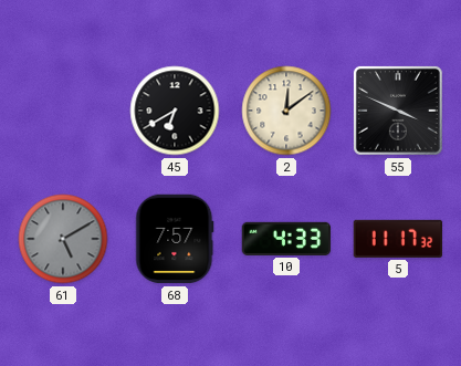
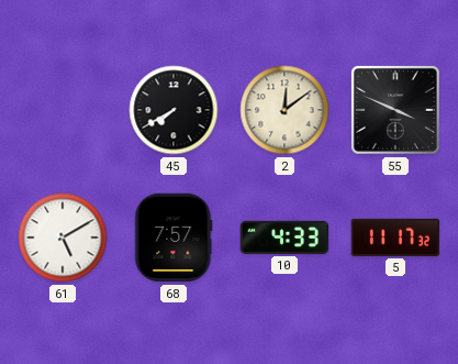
45: 6:40 -> 7:40 (174, 110)
61 dial: grey -> white (63, 238)
